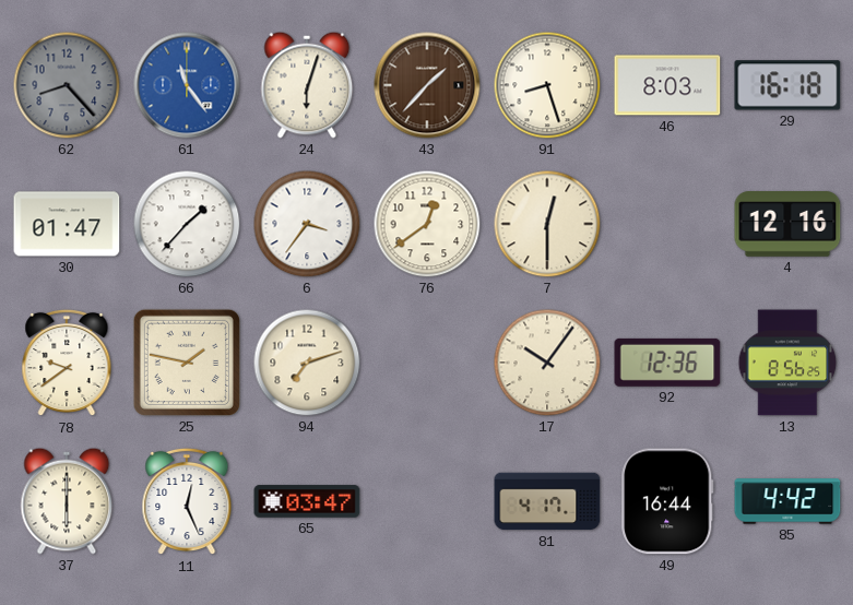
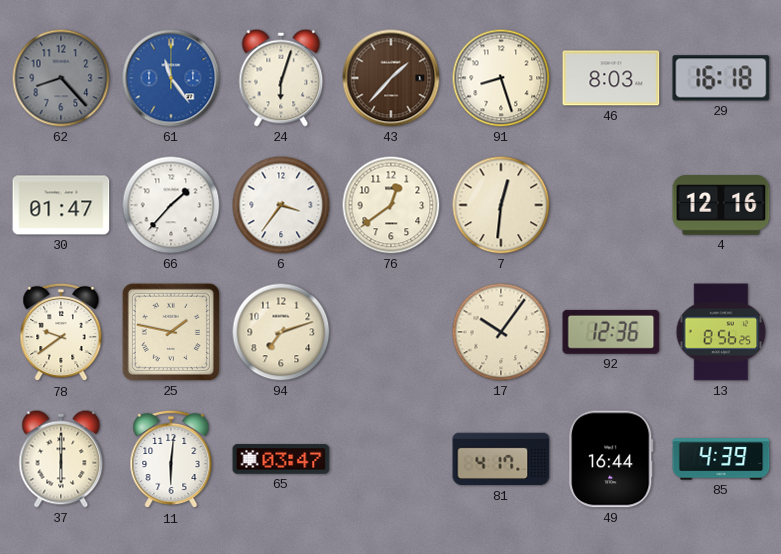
7: 12:30 -> 12:31 (501, 205)
11: 12:26 -> 6:01 (171, 459)
85: 4:42 -> 4:39 (721, 459)
